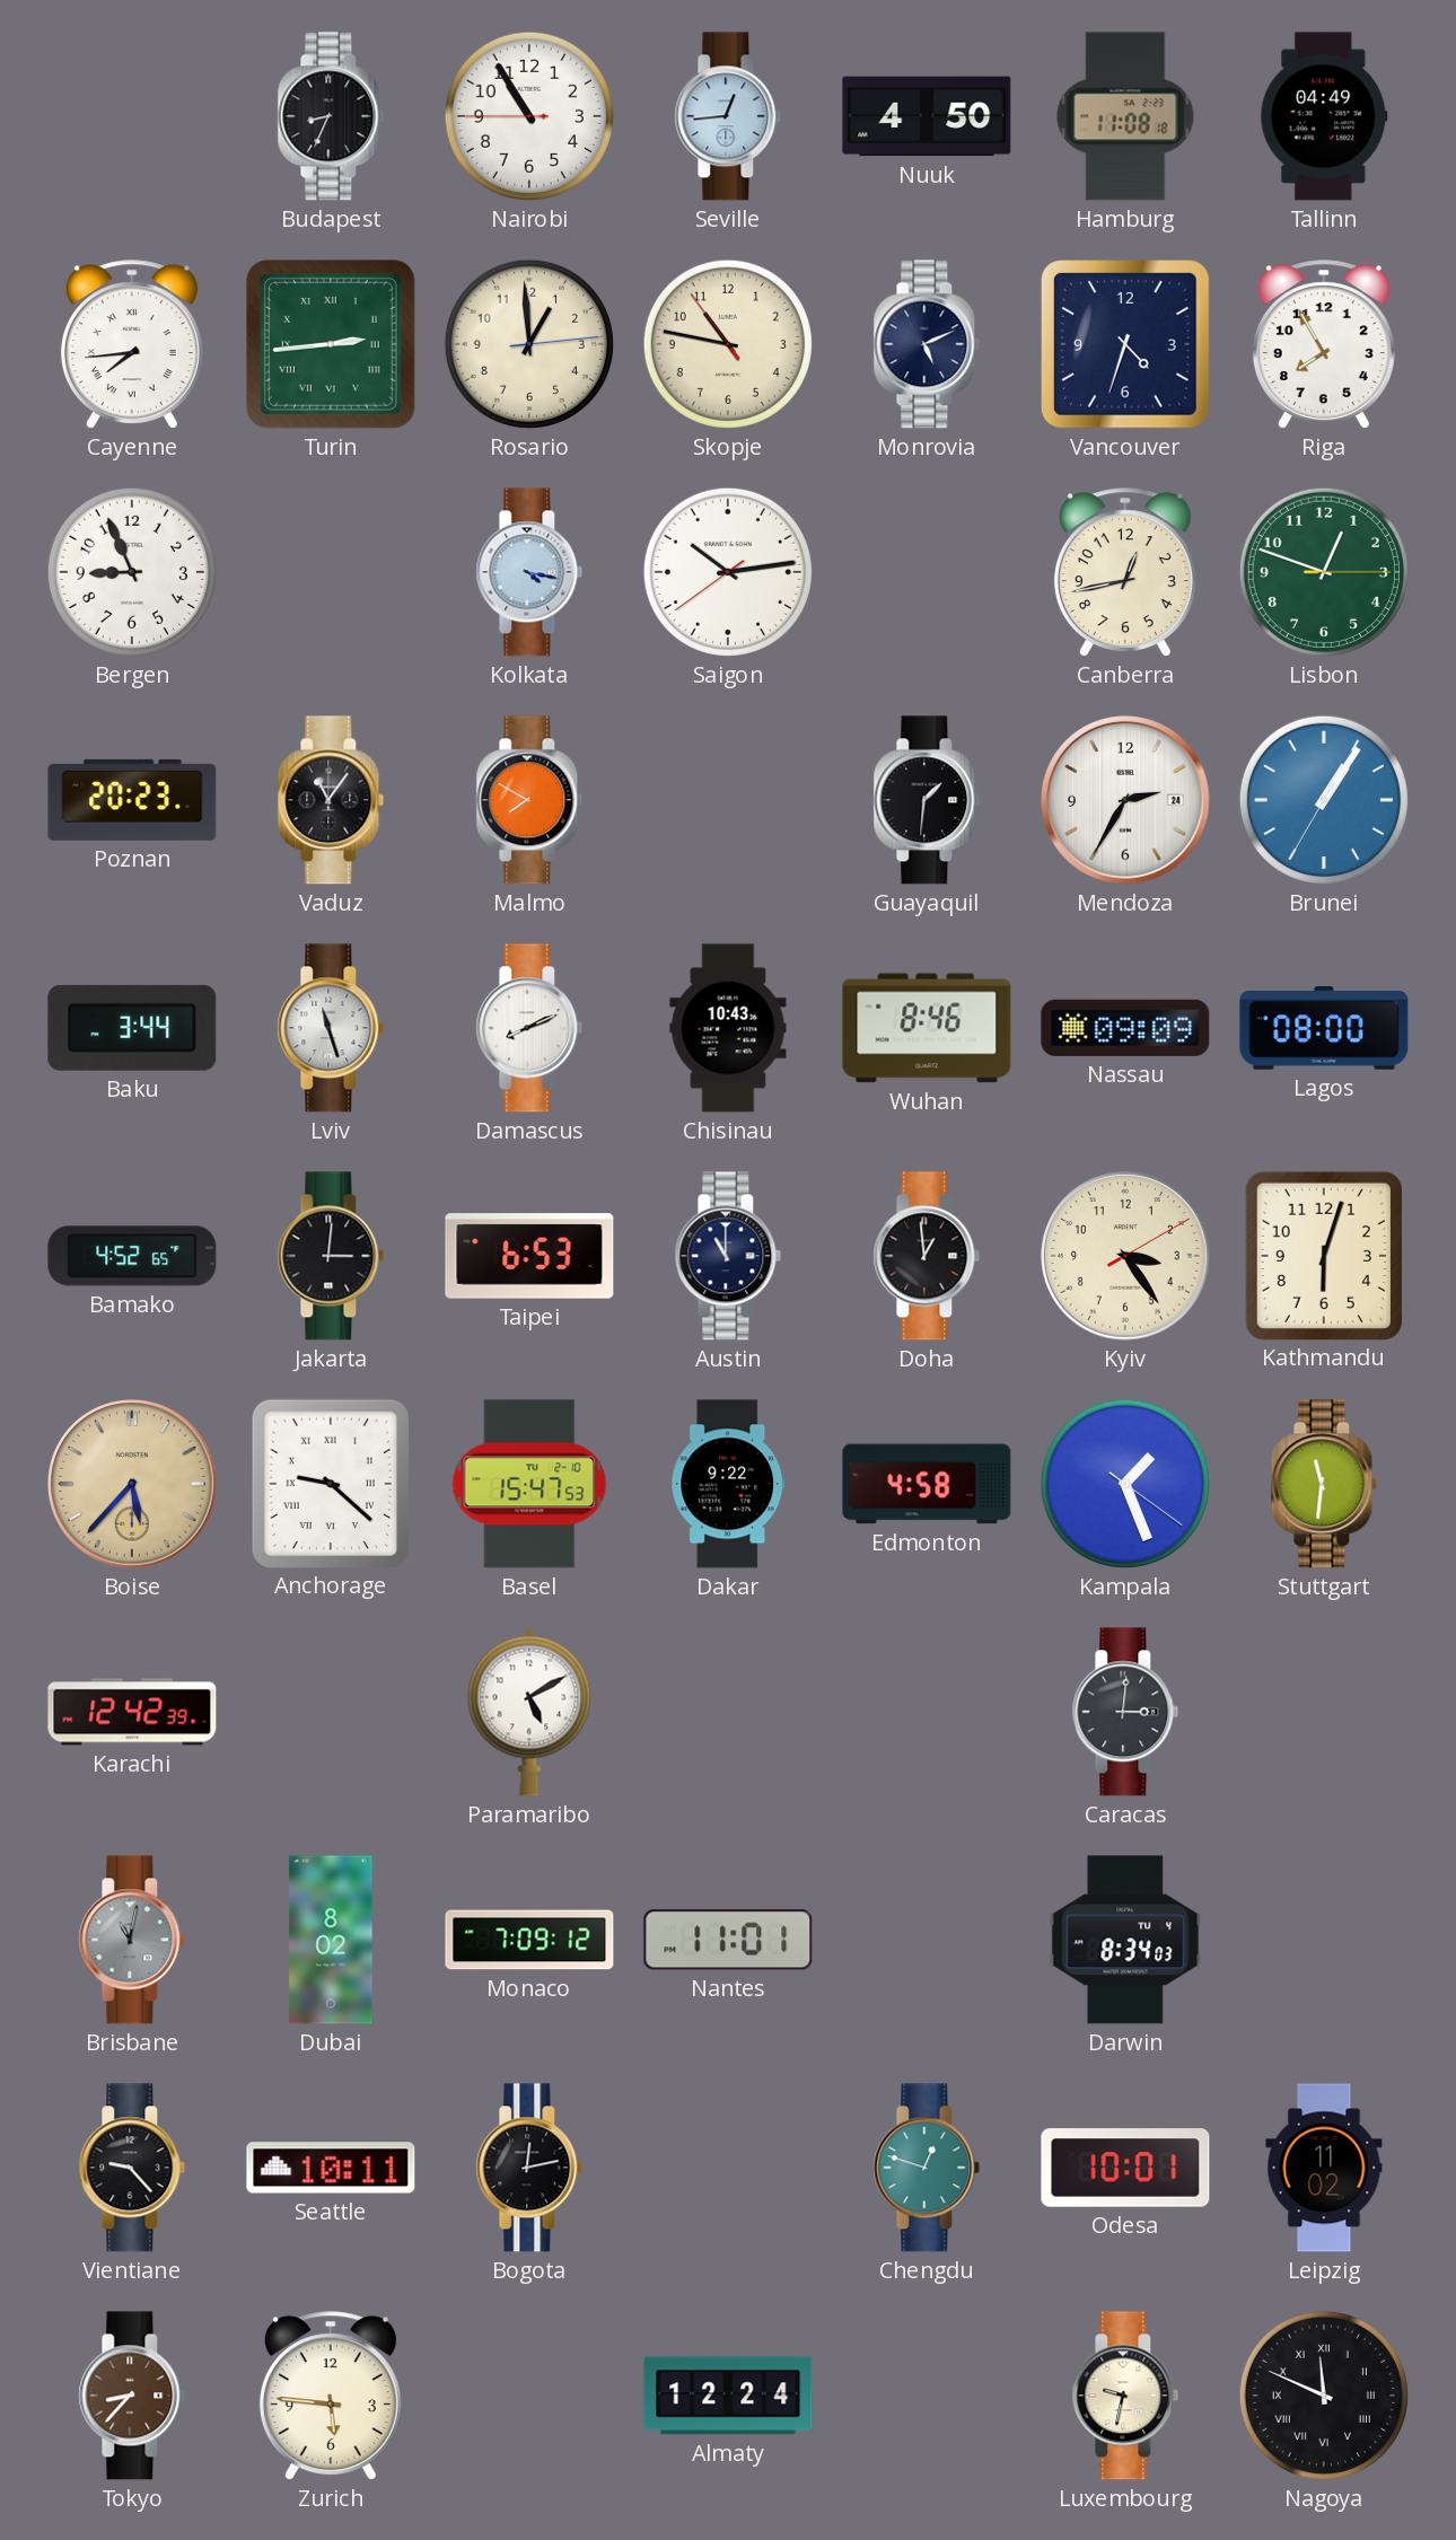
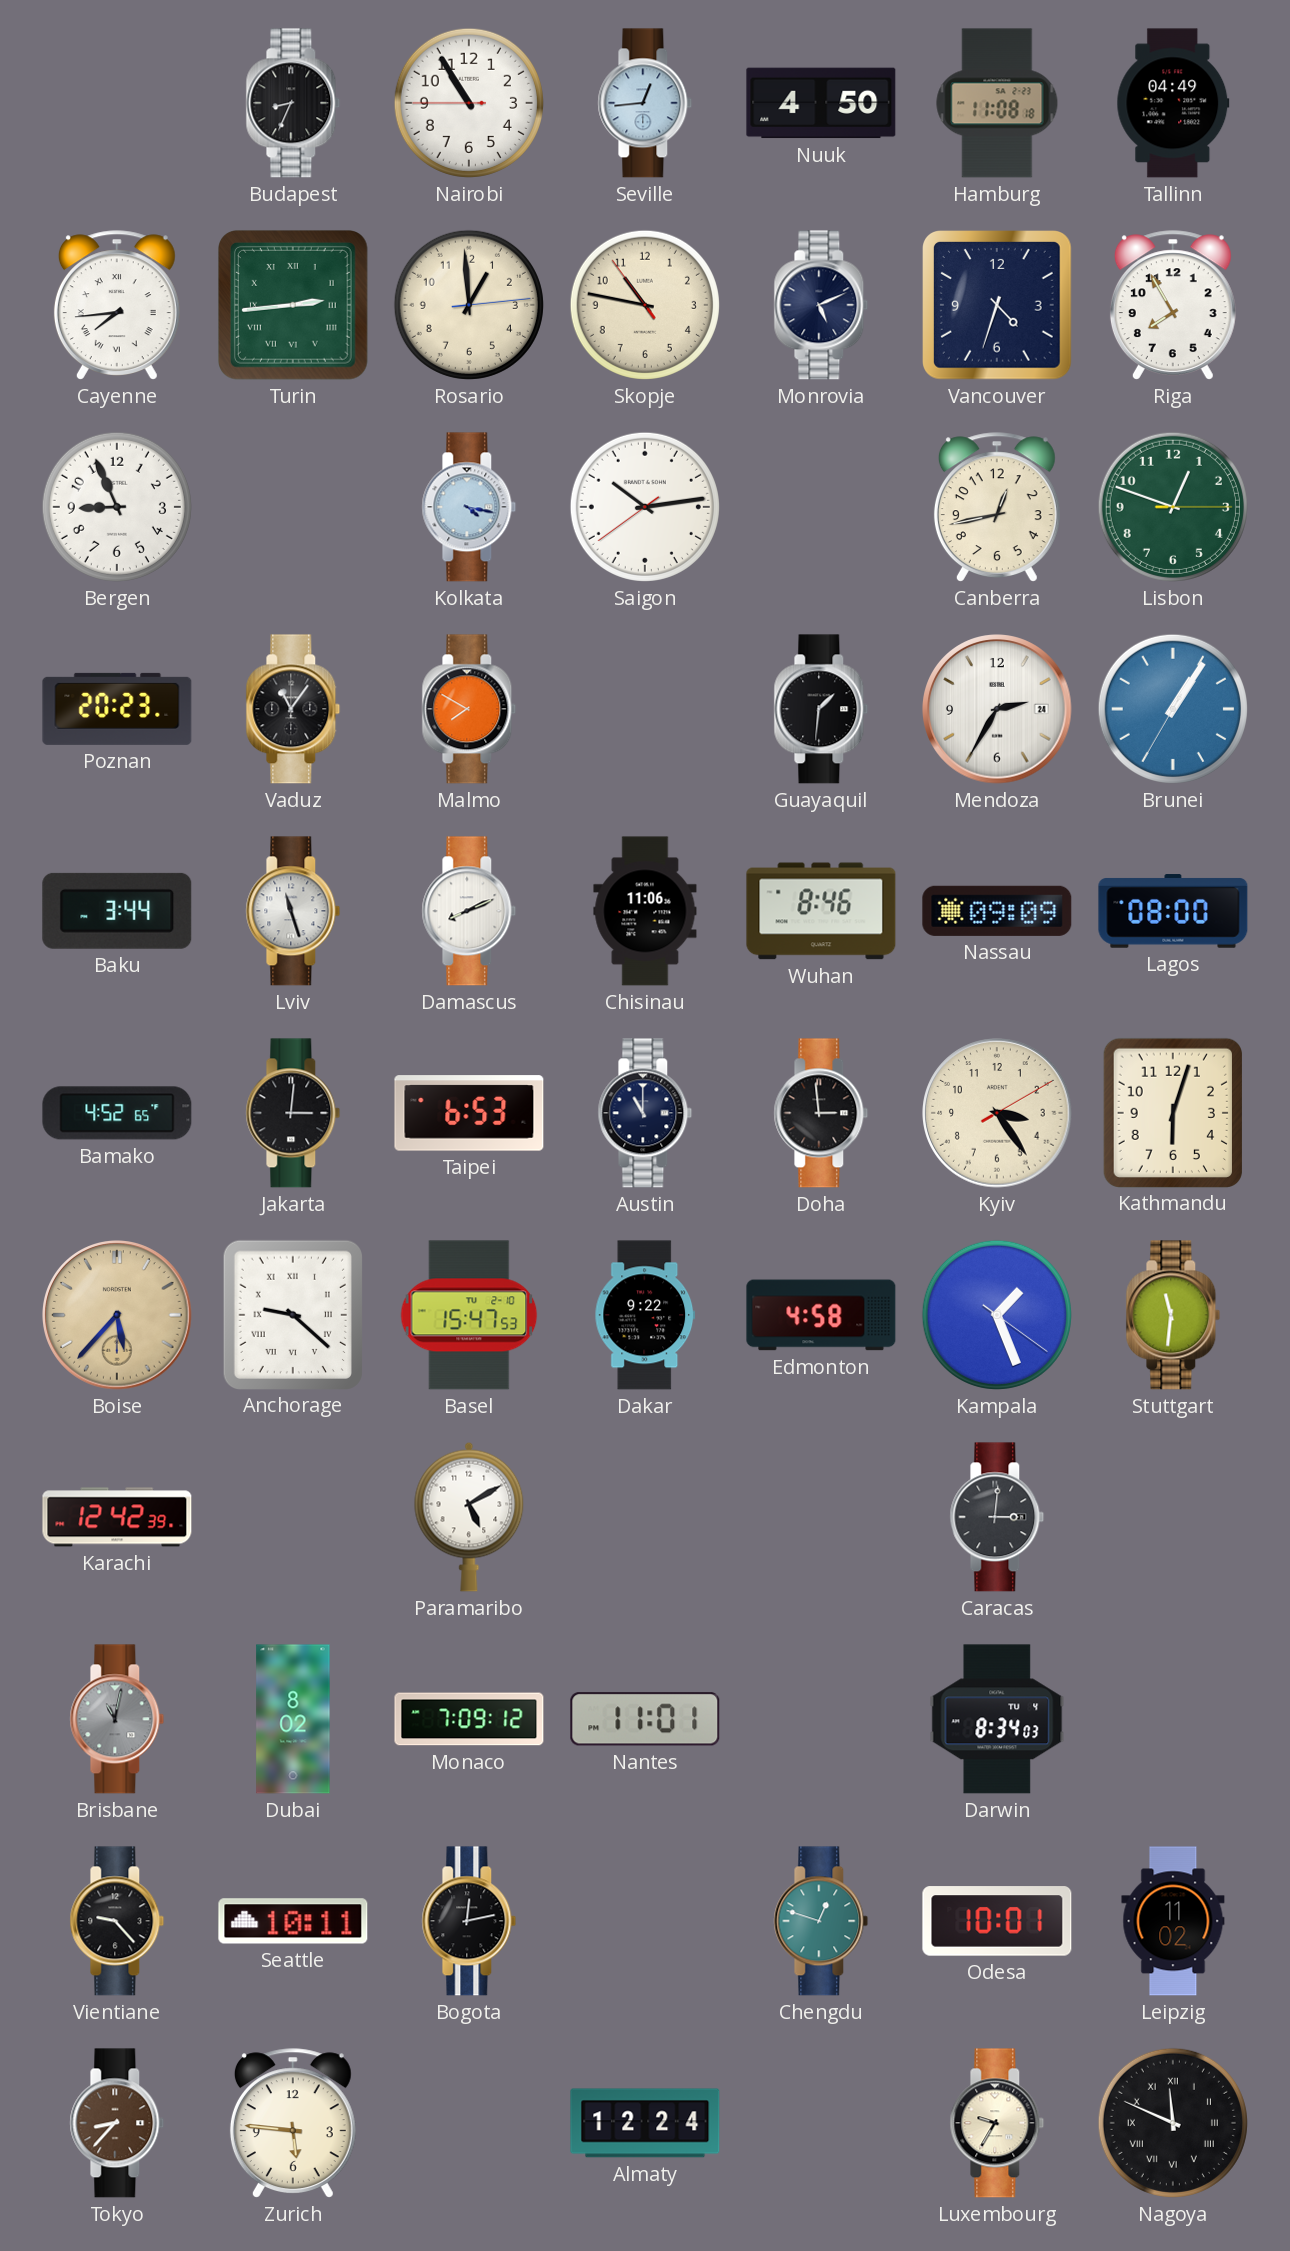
Chisinau: 10:43 -> 11:06 (645, 911)
Doha: 12:59 -> 2:59 (821, 1113)
Luxembourg: 9:32 -> 9:35 (997, 2123)
